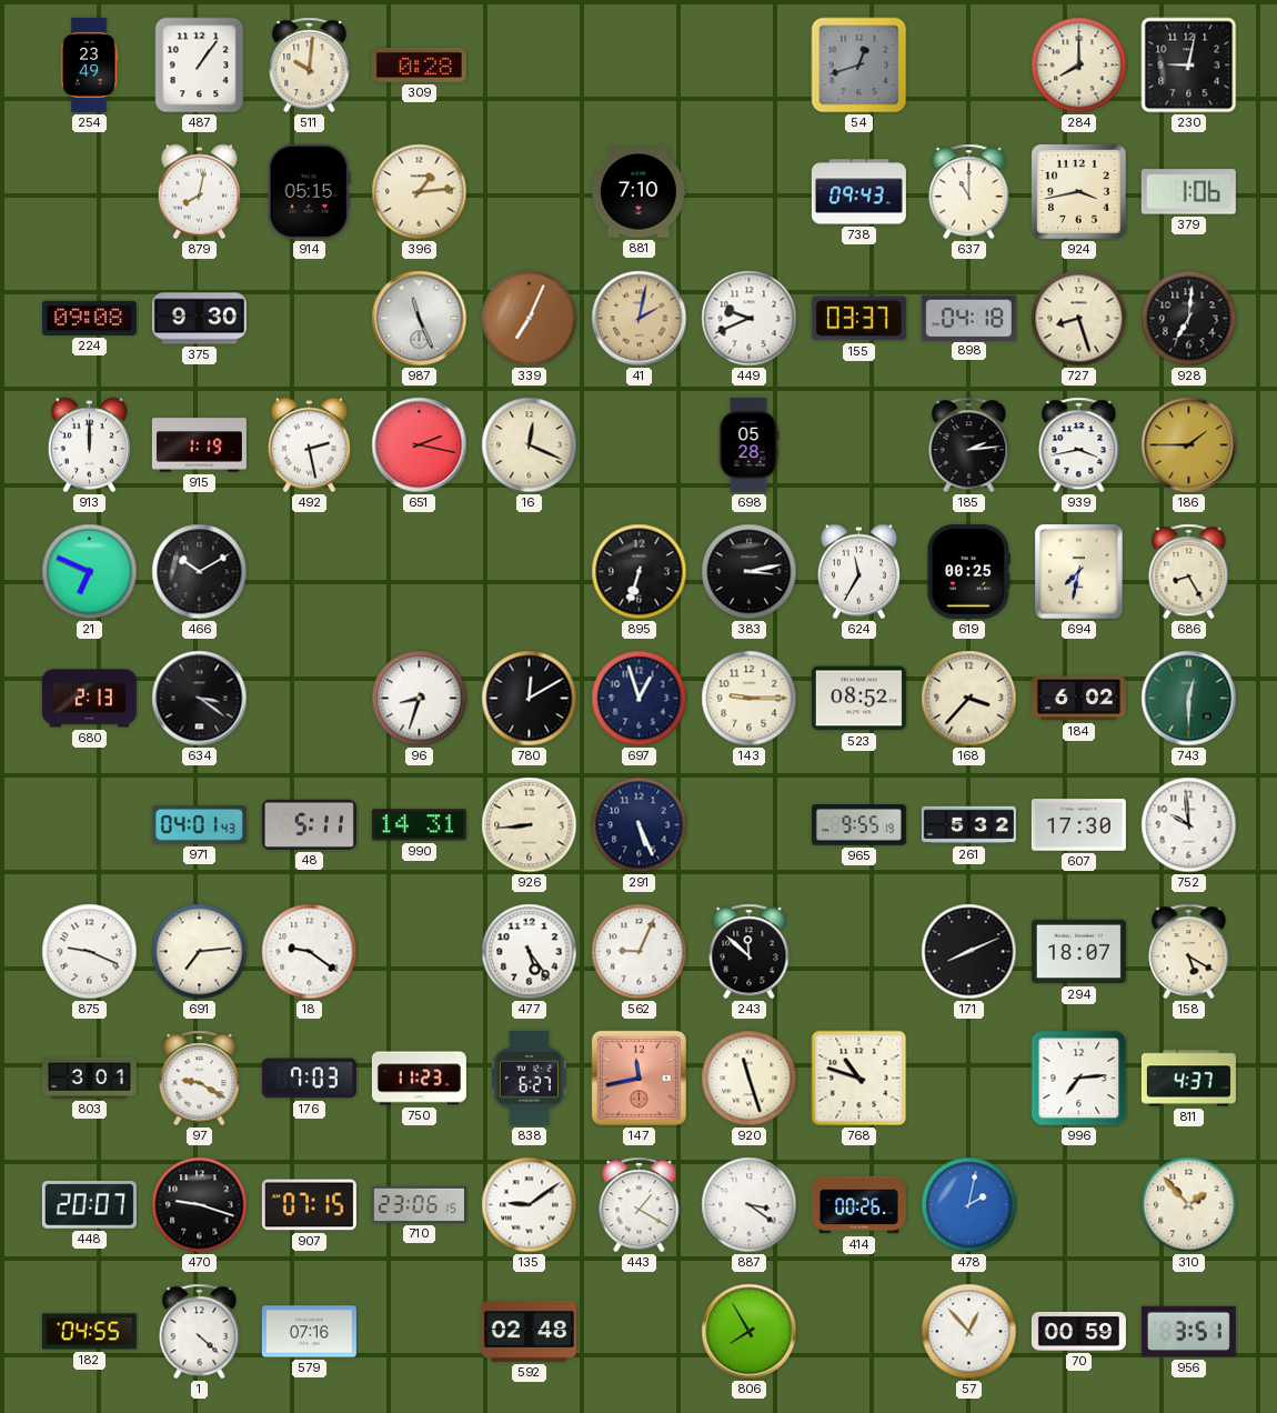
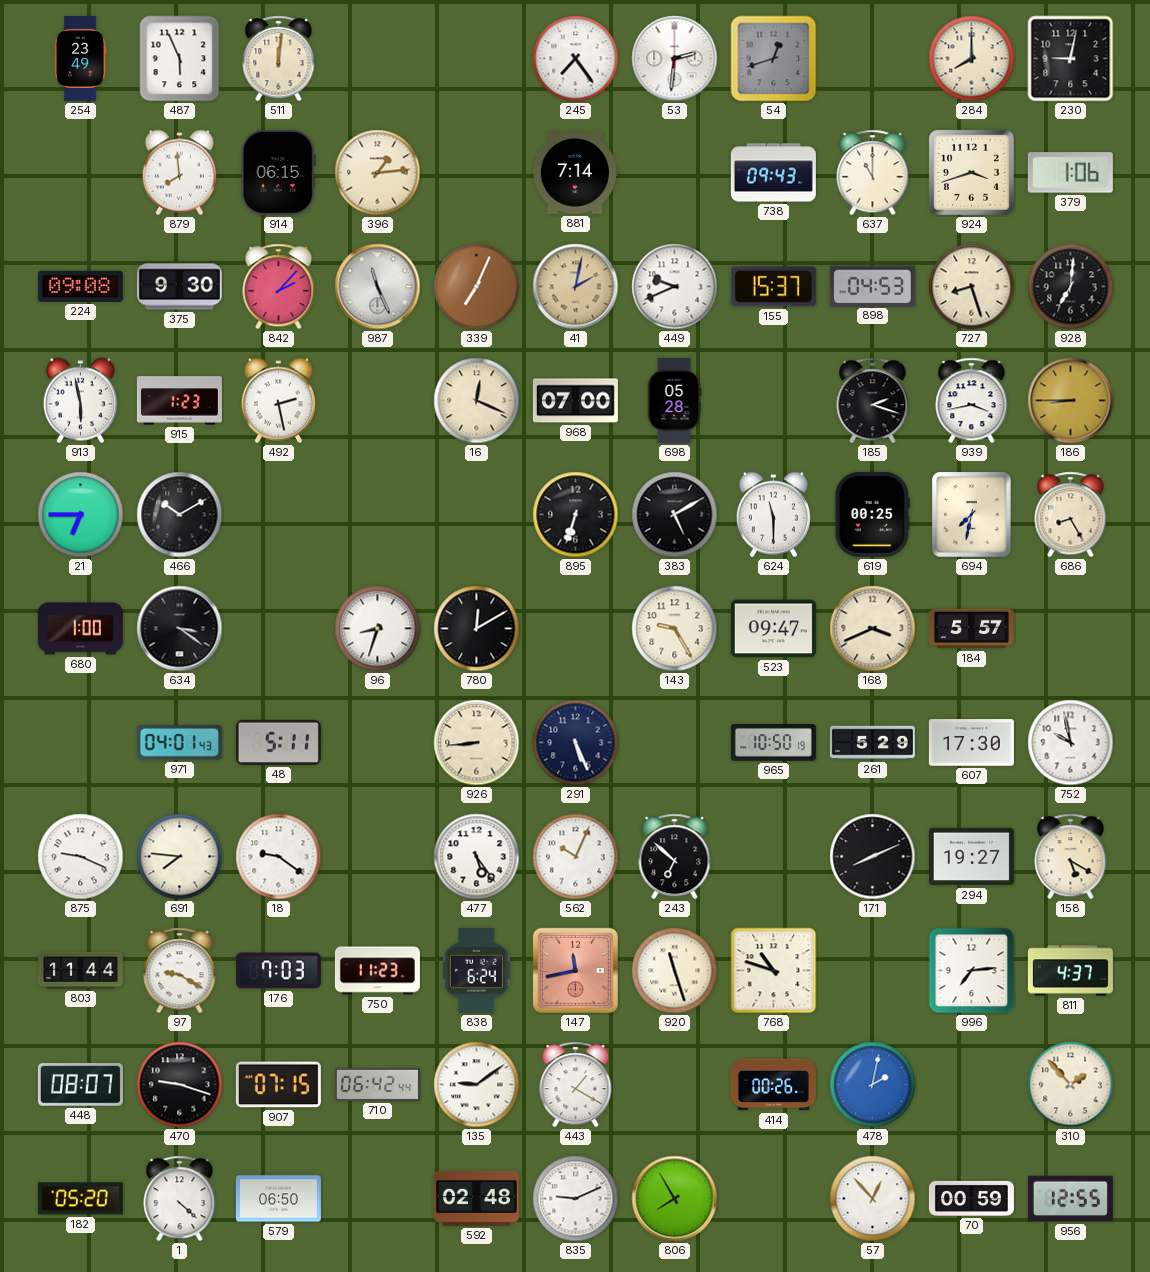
487: 1:06 -> 5:56 (180, 59)
511: 10:01 -> 12:01 (279, 59)
309: 0:28 -> none (419, 64)
245: none -> 7:24 (576, 59)
53: none -> 2:31 (675, 59)
879: 8:02 -> 7:59 (179, 173)
914: 05:15 -> 06:15 (278, 172)
881: 7:10 -> 7:14 (575, 173)
924: 3:43 -> 3:42 (972, 173)
842: none -> 2:07 (279, 287)
155: 03:37 -> 15:37 (773, 287)
898: 04:18 -> 04:53 (872, 286)
913: 12:00 -> 5:58 (80, 401)
915: 1:19 -> 1:23 (179, 401)
651: 2:17 -> none (420, 445)
968: none -> 07:00 (575, 401)
185: 2:14 -> 2:18 (873, 401)
186: 1:45 -> 8:45 (1071, 401)
21: 6:49 -> 6:45 (81, 515)
383: 3:13 -> 5:10 (675, 515)
624: 11:35 -> 11:30 (773, 515)
680: 2:13 -> 1:00 (80, 629)
697: 12:57 -> none (640, 699)
143: 9:15 -> 9:25 (675, 629)
523: 08:52 -> 09:47 (773, 629)
168: 3:37 -> 3:41 (873, 629)
184: 6:02 -> 5:57 (971, 629)
743: 12:30 -> none (1189, 699)
990: 14:31 -> none (419, 825)
965: 9:55 -> 10:50 (773, 743)
261: 5:32 -> 5:29 (872, 743)
752: 9:59 -> 9:58 (1071, 743)
691: 7:14 -> 7:46 (180, 857)
562: 9:04 -> 10:04 (576, 857)
243: 11:52 -> 6:52 (675, 857)
294: 18:07 -> 19:27 (971, 857)
803: 3:01 -> 11:44 (80, 970)
838: 6:27 -> 6:24 (476, 970)
448: 20:07 -> 08:07 (80, 1085)
710: 23:06 -> 06:42 (377, 1084)
887: 3:21 -> none (750, 1205)
182: 04:55 -> 05:20 (80, 1199)
579: 07:16 -> 06:50 (278, 1199)
835: none -> 9:11 (576, 1199)
956: 3:51 -> 12:55 (1070, 1199)
